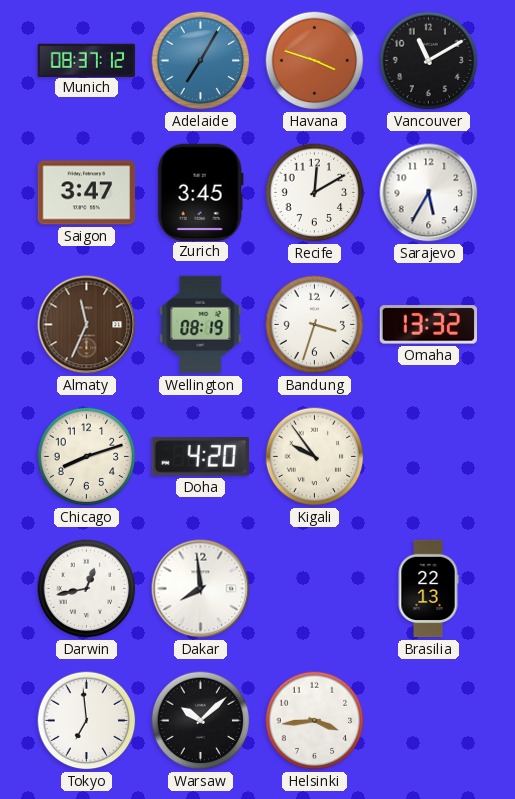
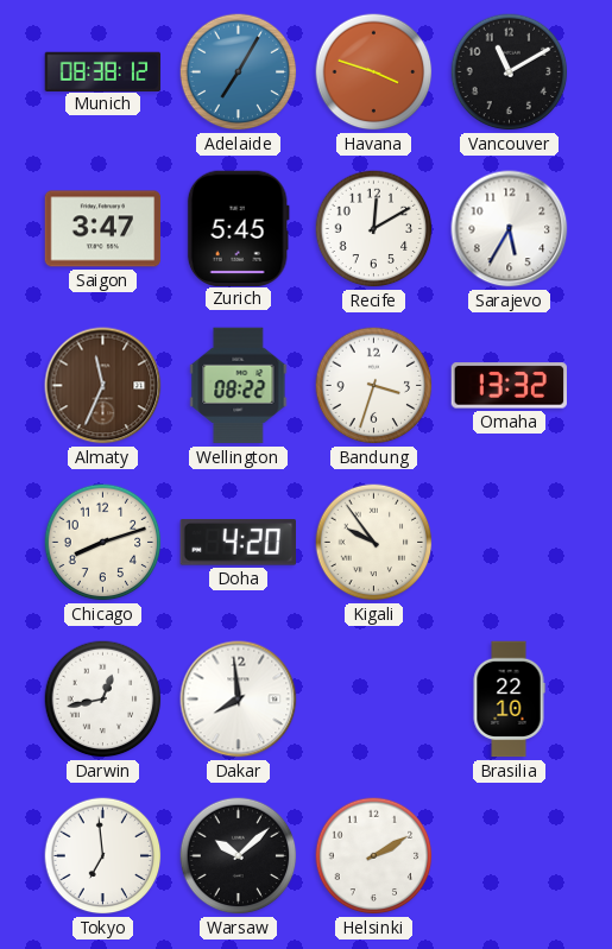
Munich: 08:37 -> 08:38 (103, 71)
Zurich: 3:45 -> 5:45 (238, 228)
Wellington: 08:19 -> 08:22 (239, 386)
Brasilia: 22:13 -> 22:10 (509, 700)
Helsinki: 3:44 -> 2:10 (374, 856)
